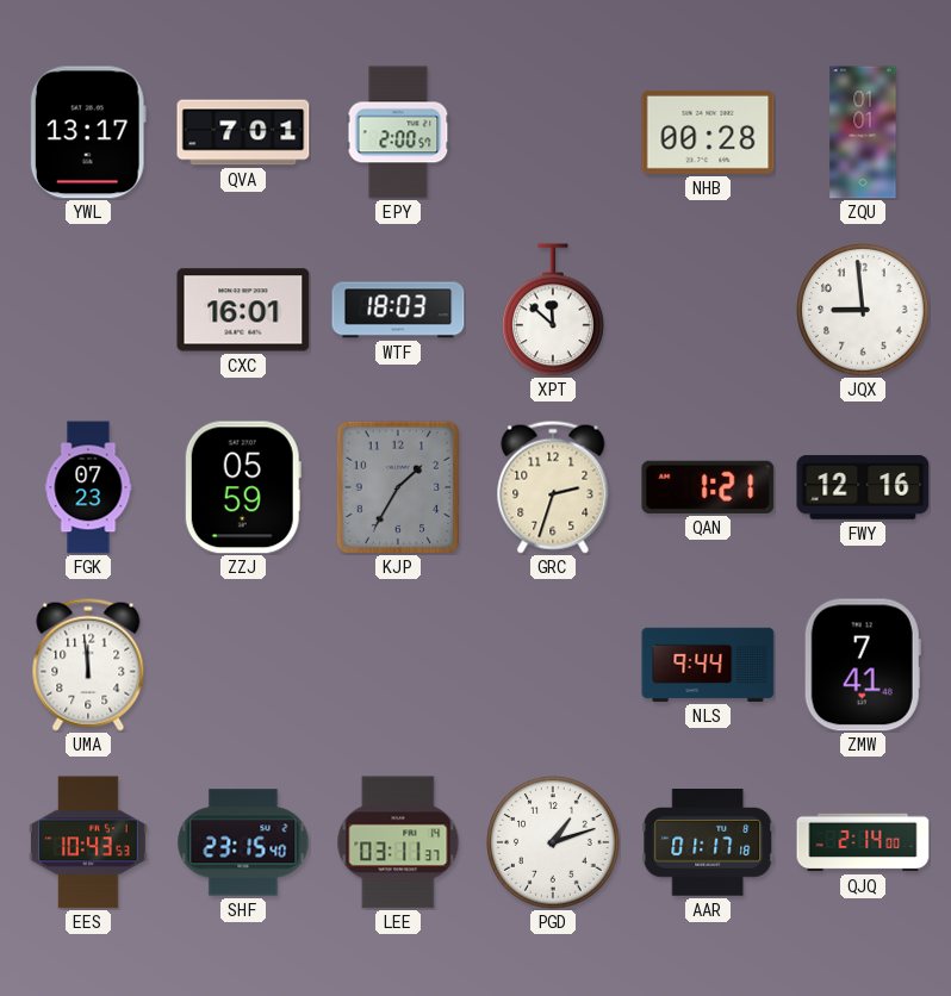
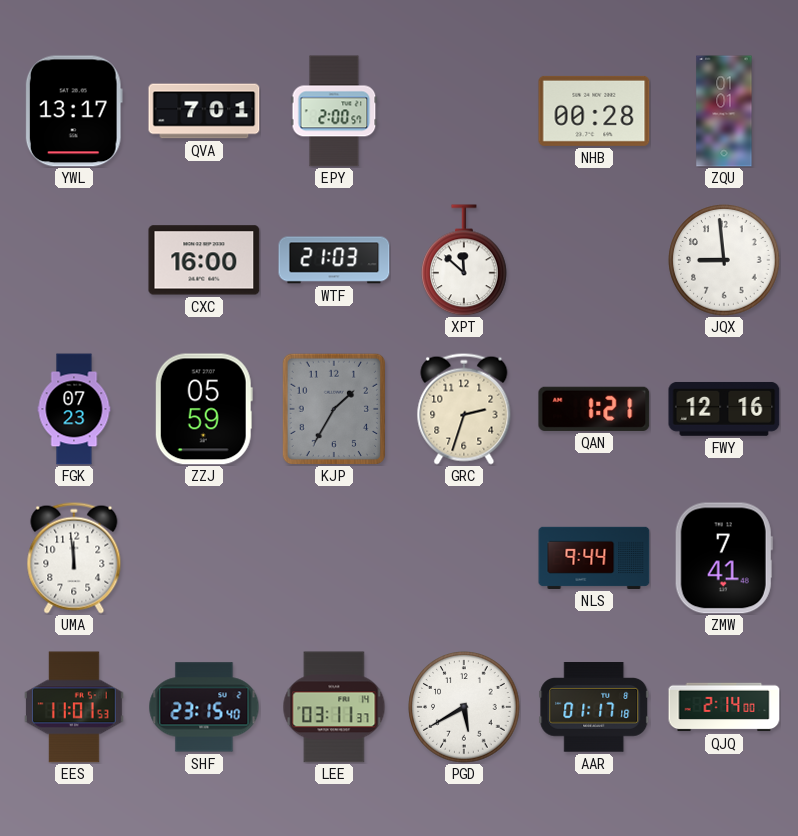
CXC: 16:01 -> 16:00 (204, 260)
WTF: 18:03 -> 21:03 (334, 260)
EES: 10:43 -> 11:01 (74, 707)
PGD: 1:12 -> 5:40 (464, 707)
